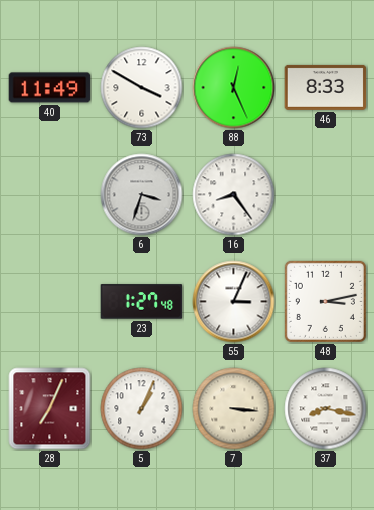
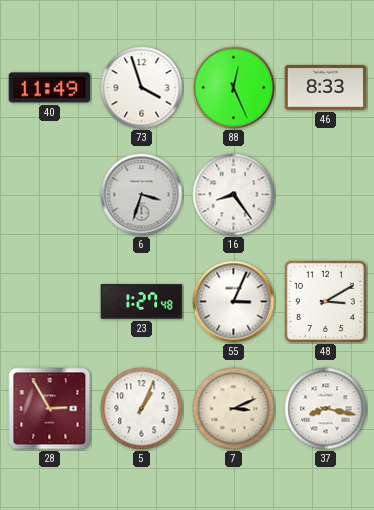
73: 3:50 -> 3:57 (142, 88)
48: 3:13 -> 3:10 (325, 301)
28: 7:04 -> 2:55 (50, 409)
7: 3:16 -> 3:11 (234, 409)
